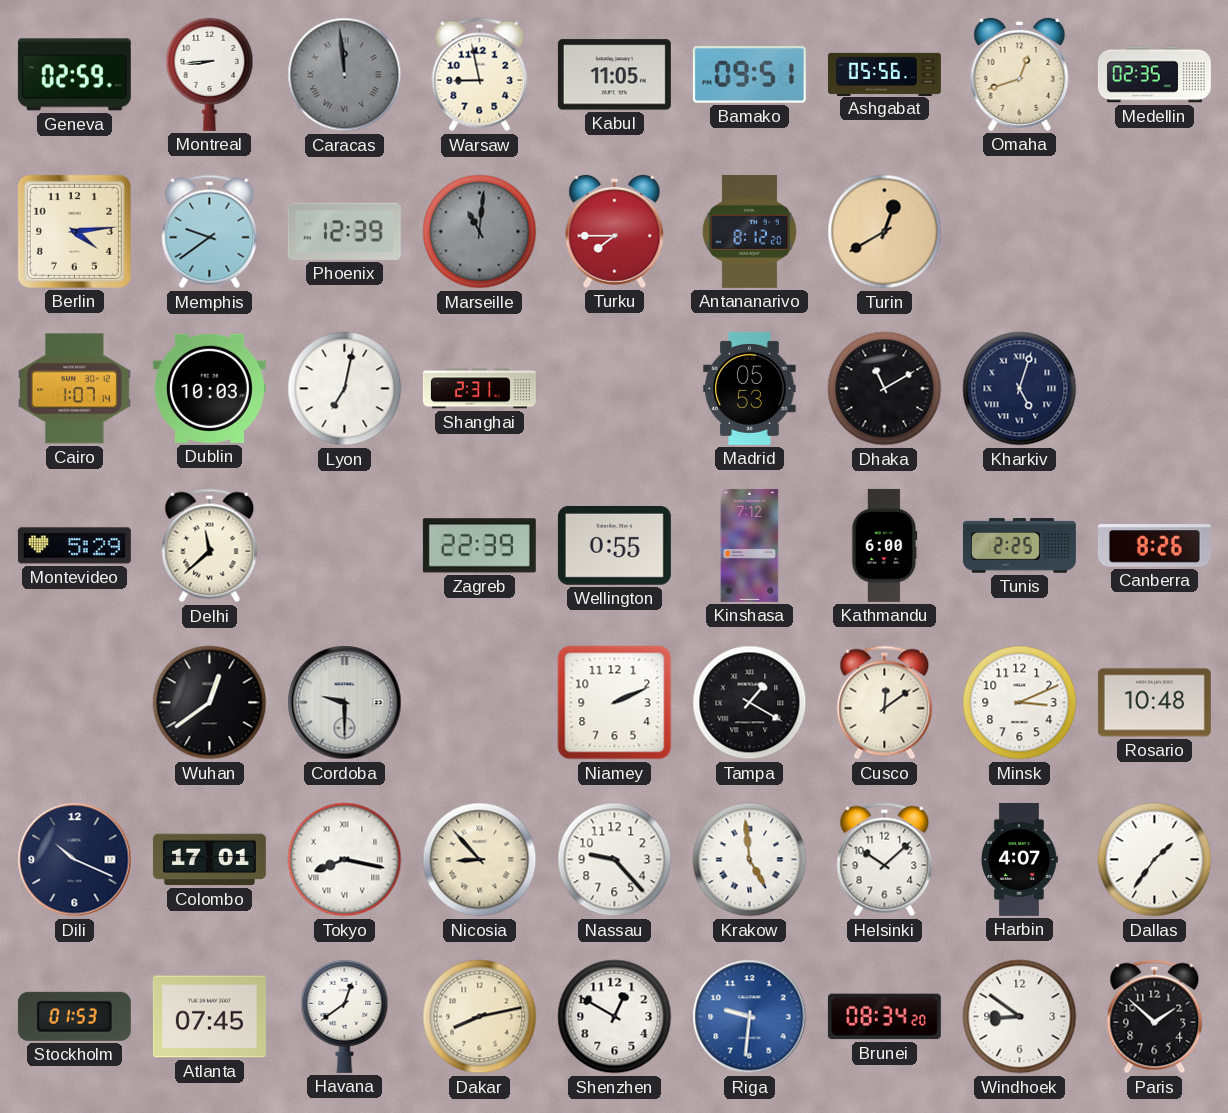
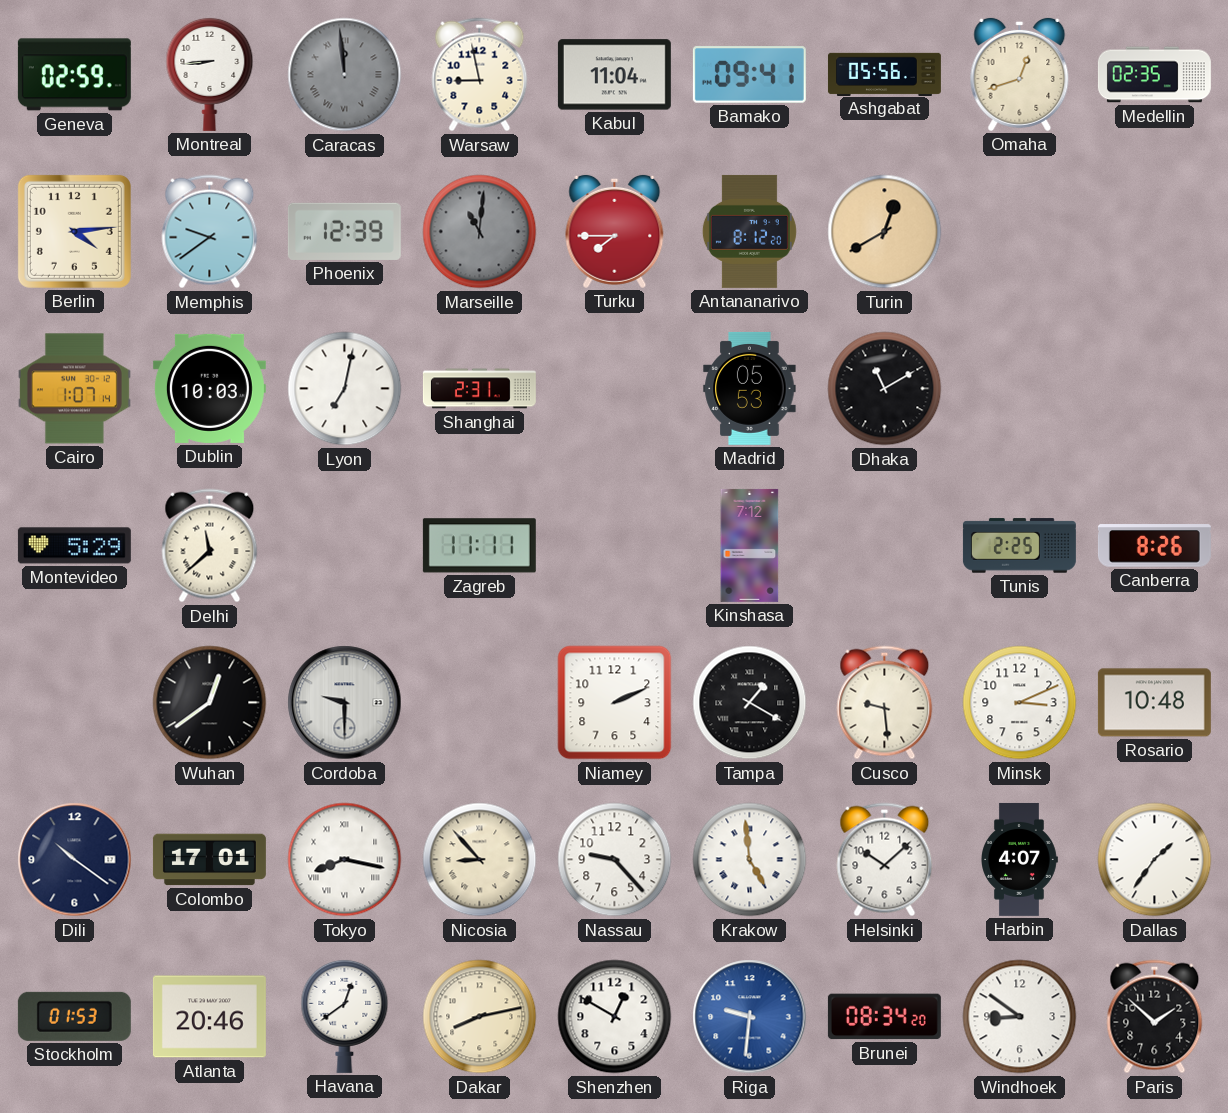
Kabul: 11:05 -> 11:04 (614, 75)
Bamako: 09:51 -> 09:41 (749, 75)
Kharkiv: 5:03 -> none (1020, 389)
Zagreb: 22:39 -> 11:11 (479, 546)
Wellington: 0:55 -> none (614, 545)
Kathmandu: 6:00 -> none (884, 545)
Cusco: 12:09 -> 9:29 (885, 703)
Dili: 10:19 -> 10:21 (75, 860)
Atlanta: 07:45 -> 20:46 (209, 1017)
